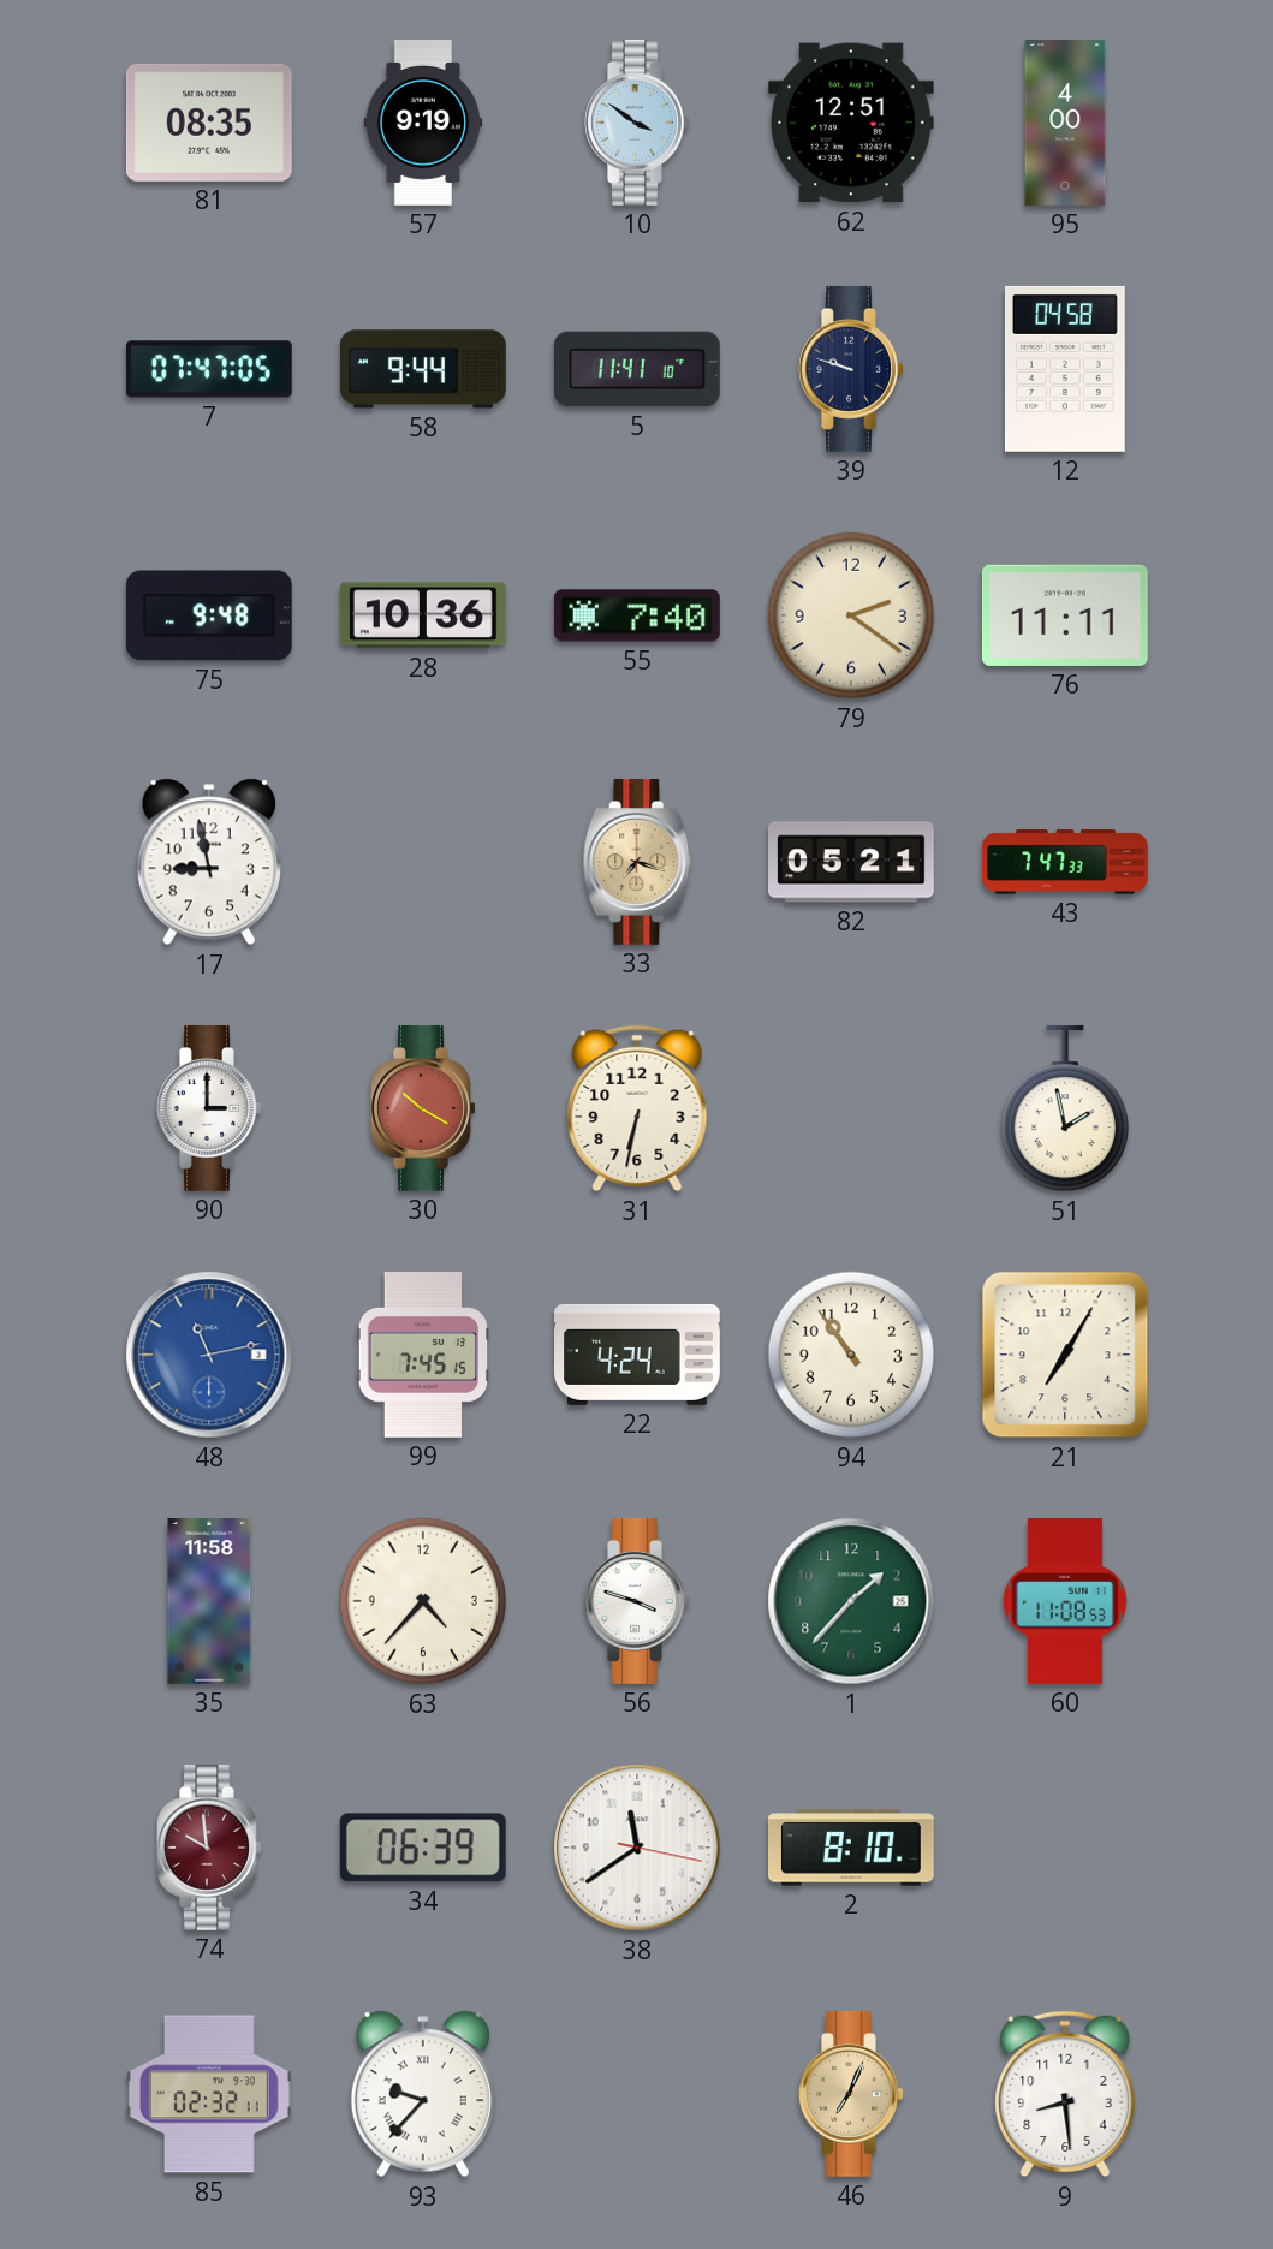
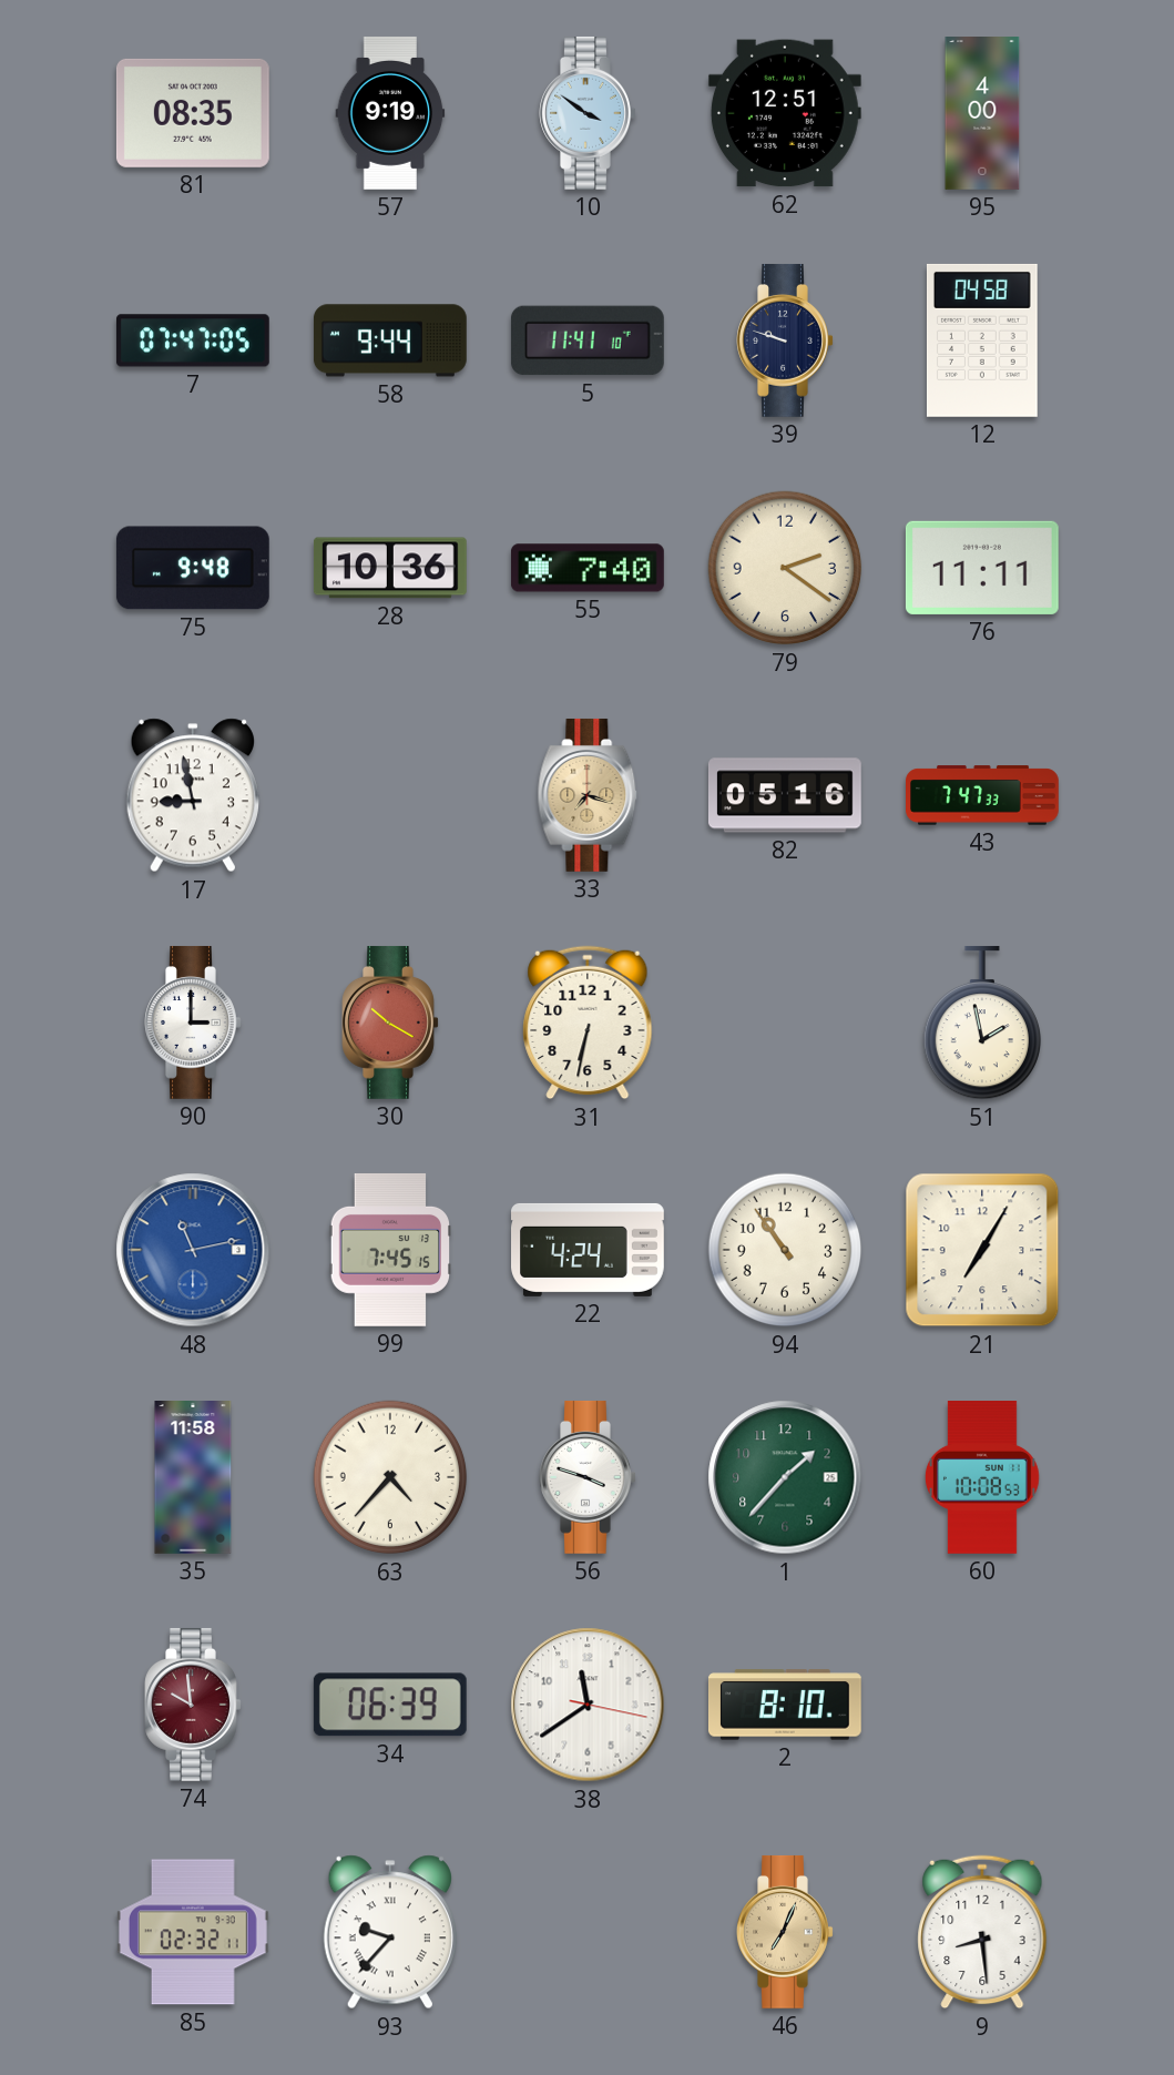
82: 05:21 -> 05:16 (785, 795)
60: 11:08 -> 10:08 (982, 1478)
